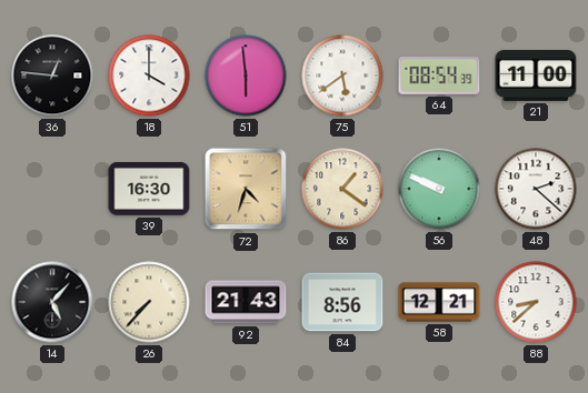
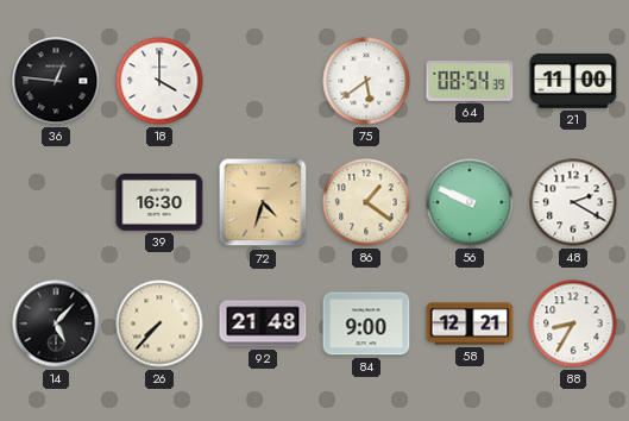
51: 5:59 -> none (246, 75)
48: 2:22 -> 2:20 (573, 202)
92: 21:43 -> 21:48 (263, 323)
84: 8:56 -> 9:00 (366, 323)
88: 8:38 -> 8:35 (573, 323)
